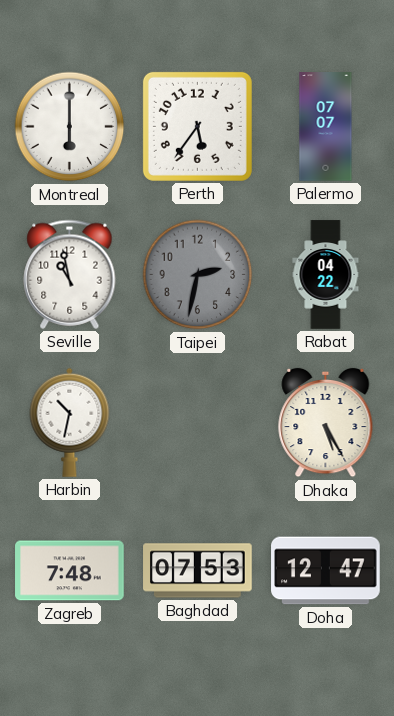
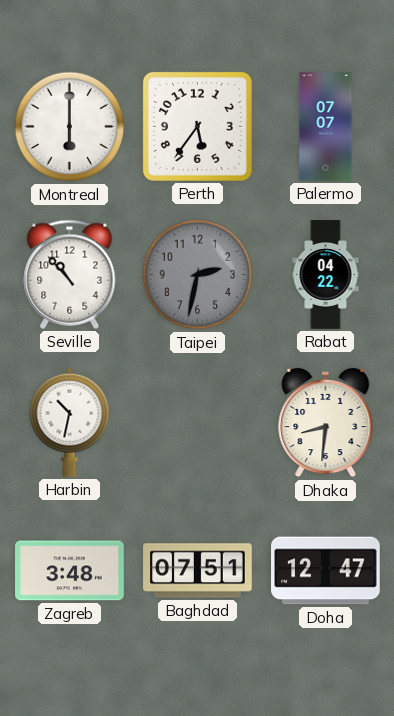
Seville: 10:58 -> 10:53 (70, 274)
Dhaka: 5:25 -> 8:31 (326, 423)
Zagreb: 7:48 -> 3:48 (70, 571)
Baghdad: 07:53 -> 07:51 (198, 571)
